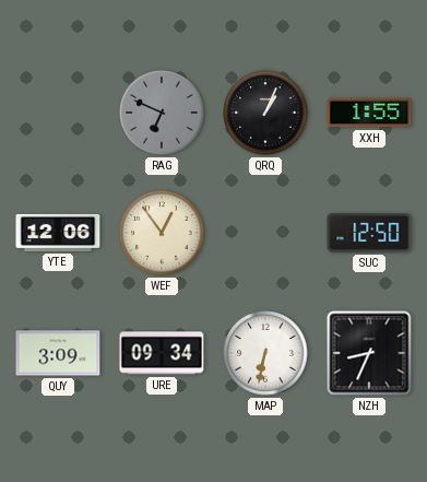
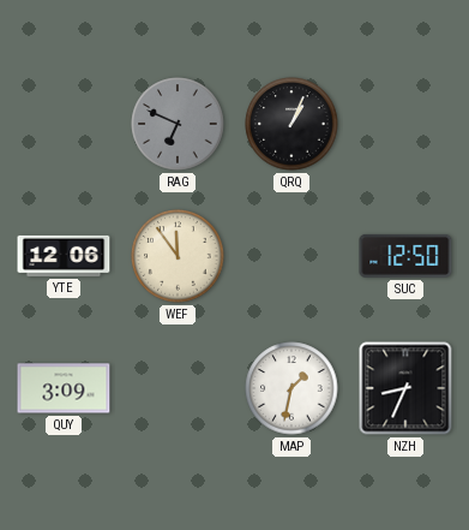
XXH: 1:55 -> none (369, 113)
WEF: 12:54 -> 11:54 (178, 256)
URE: 09:34 -> none (162, 353)
MAP: 6:32 -> 1:32 (291, 388)
